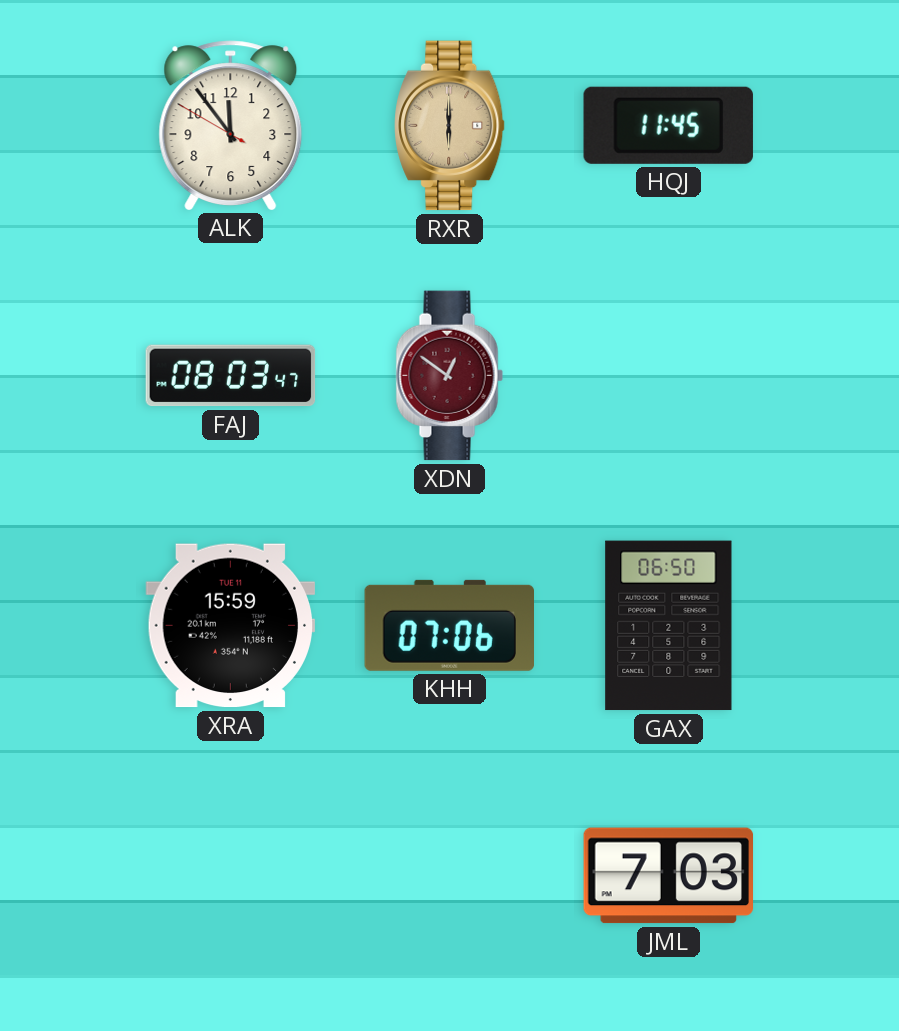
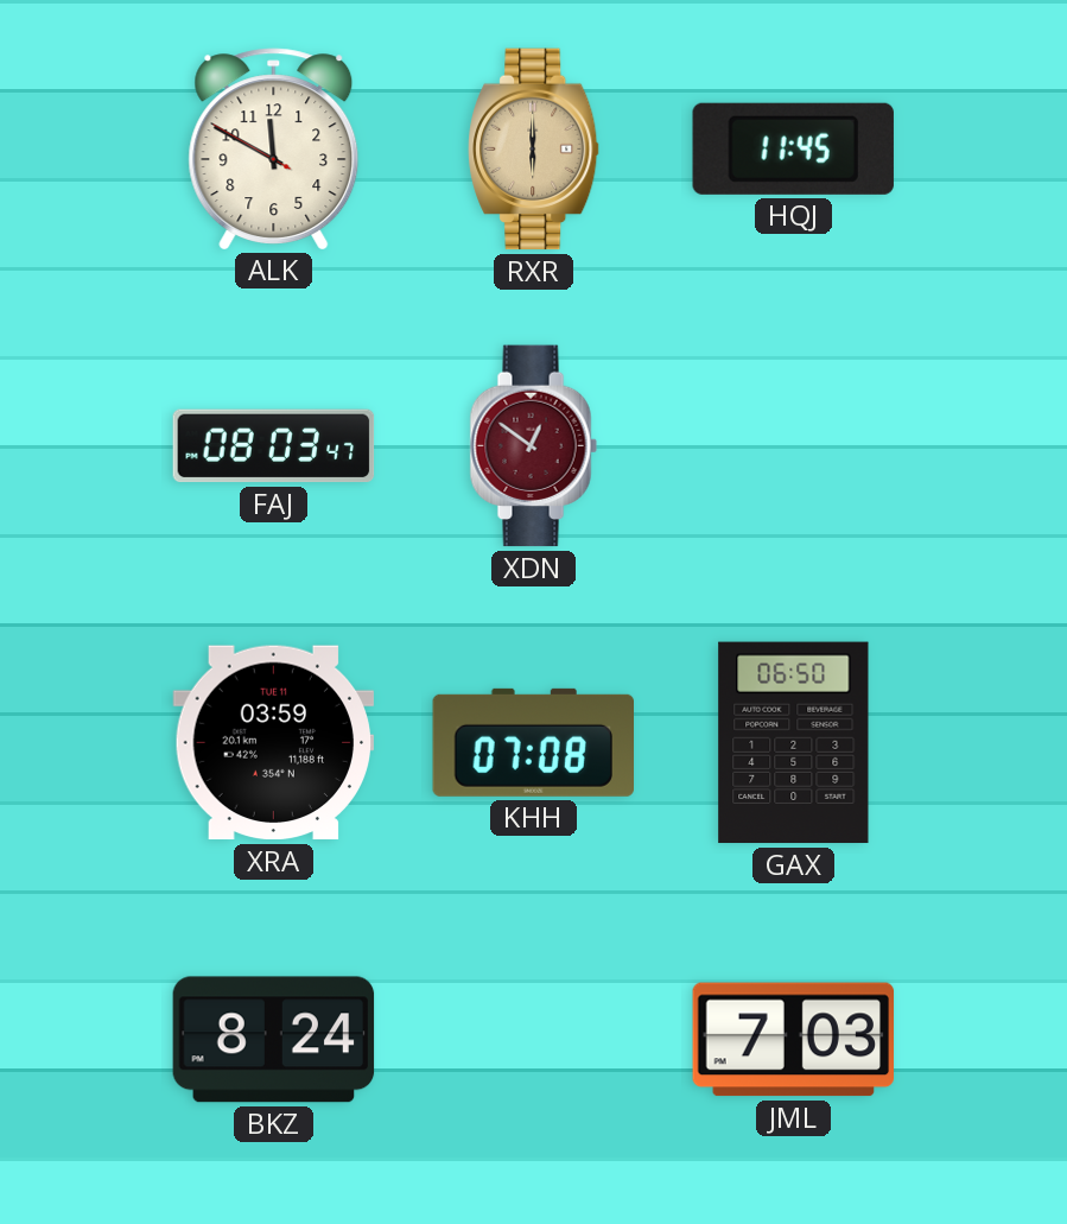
ALK: 11:53 -> 11:49 (274, 148)
XRA: 15:59 -> 03:59 (274, 743)
KHH: 07:06 -> 07:08 (533, 742)
BKZ: none -> 8:24 (274, 1040)
